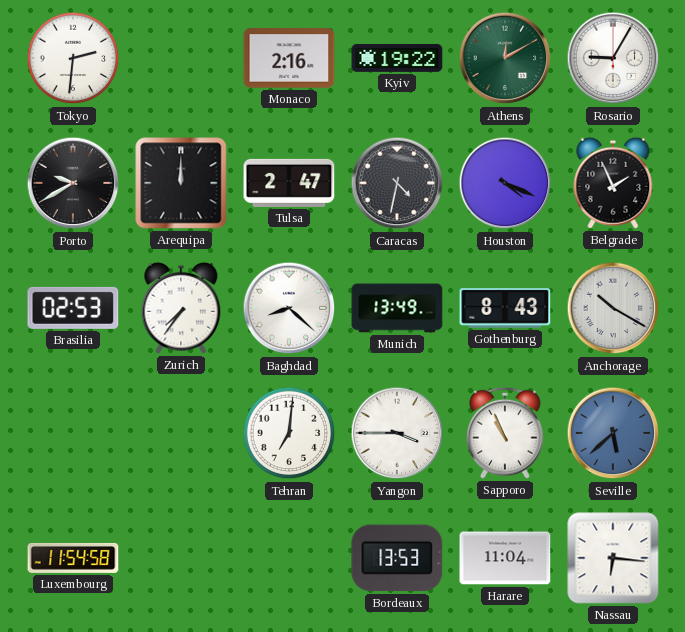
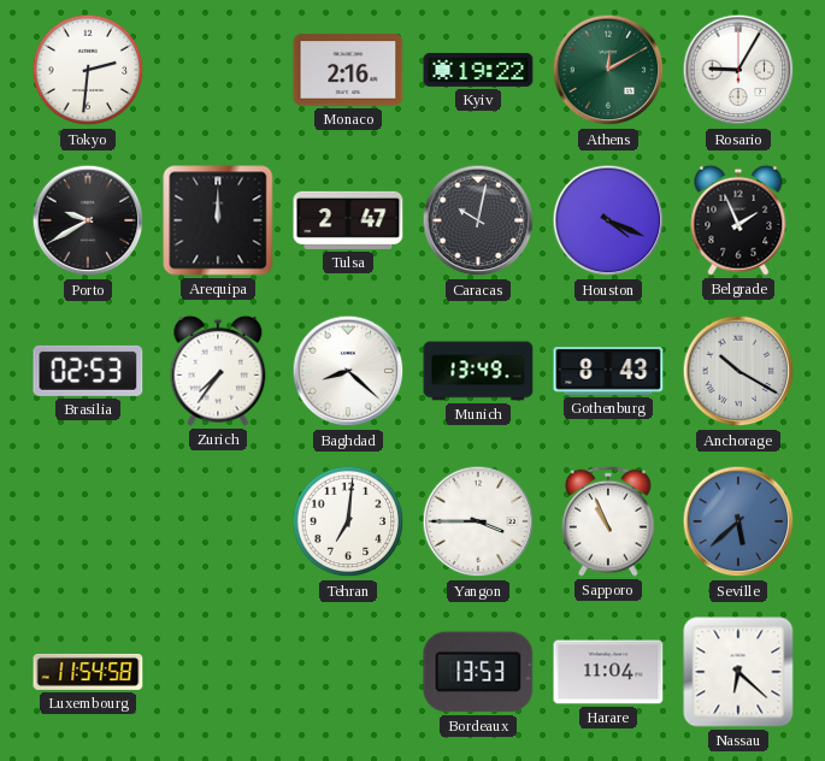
Caracas: 4:32 -> 10:02 (478, 220)
Nassau: 6:16 -> 6:22 (738, 672)
